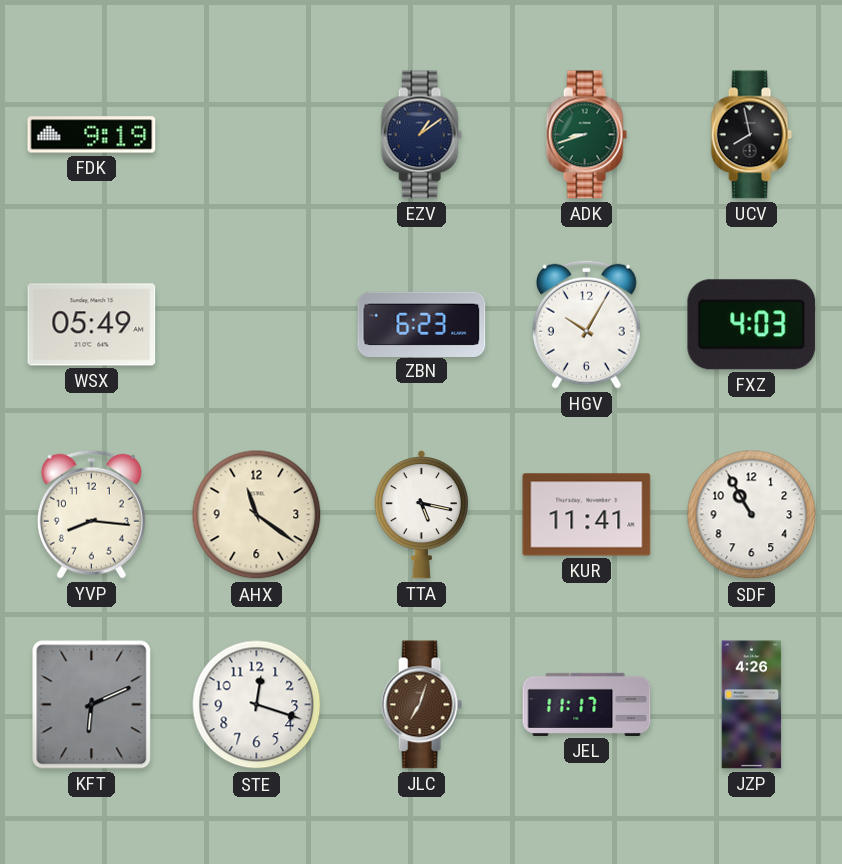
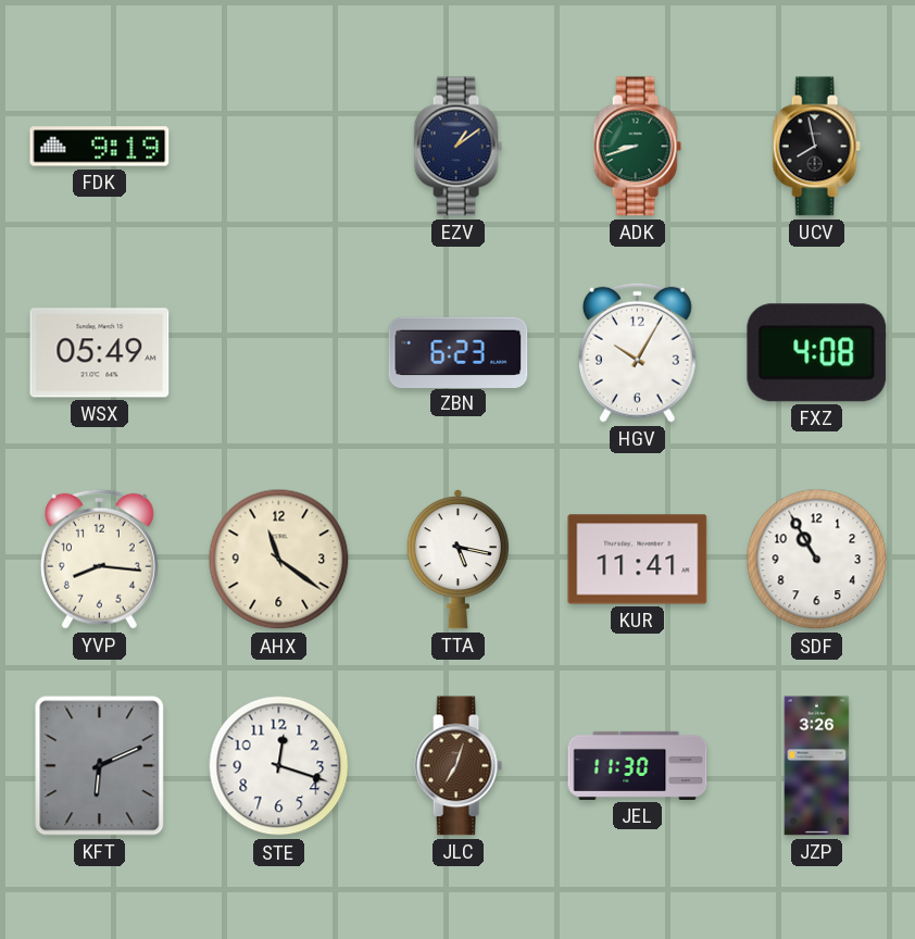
FXZ: 4:03 -> 4:08 (817, 353)
JEL: 11:17 -> 11:30 (638, 765)
JZP: 4:26 -> 3:26 (817, 766)
